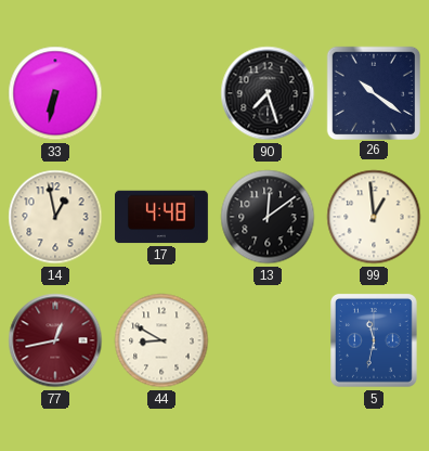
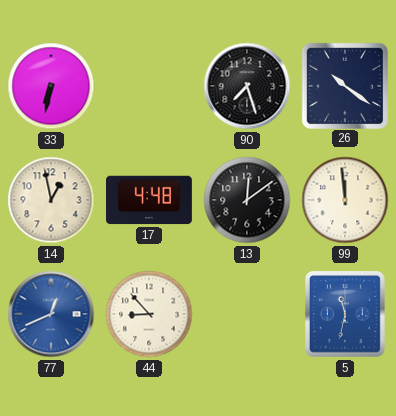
99: 12:59 -> 11:59 (345, 200)
77: 12:43 -> 12:41 (51, 314)
77 dial: burgundy -> blue (51, 314)
44: 8:50 -> 8:53 (149, 314)
